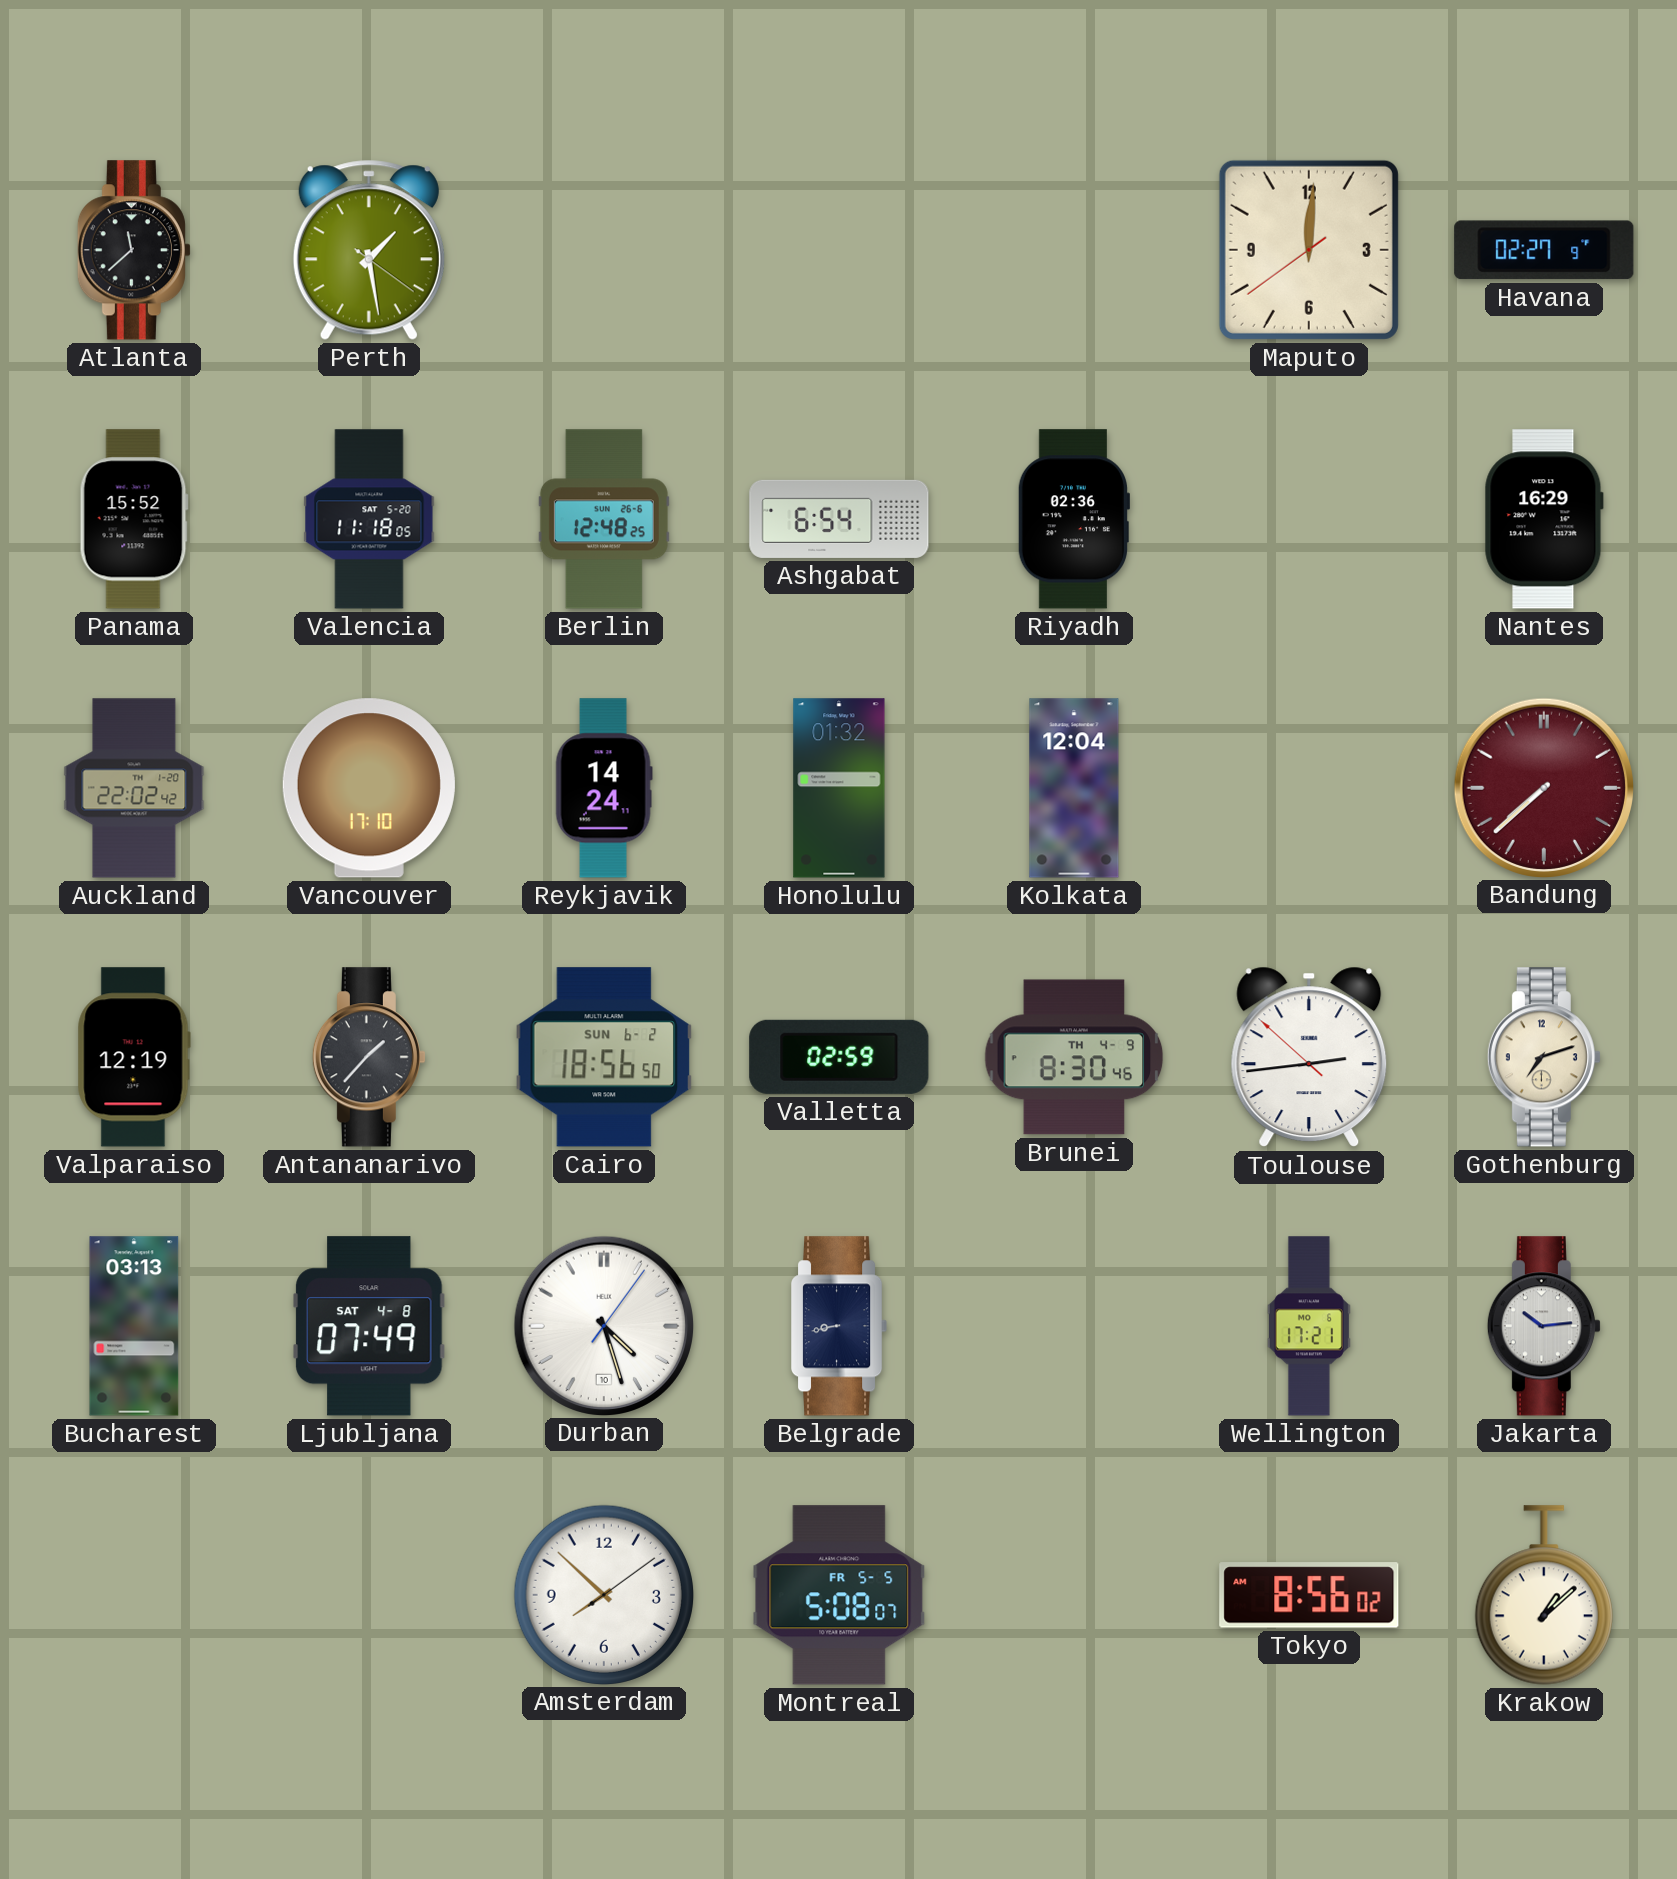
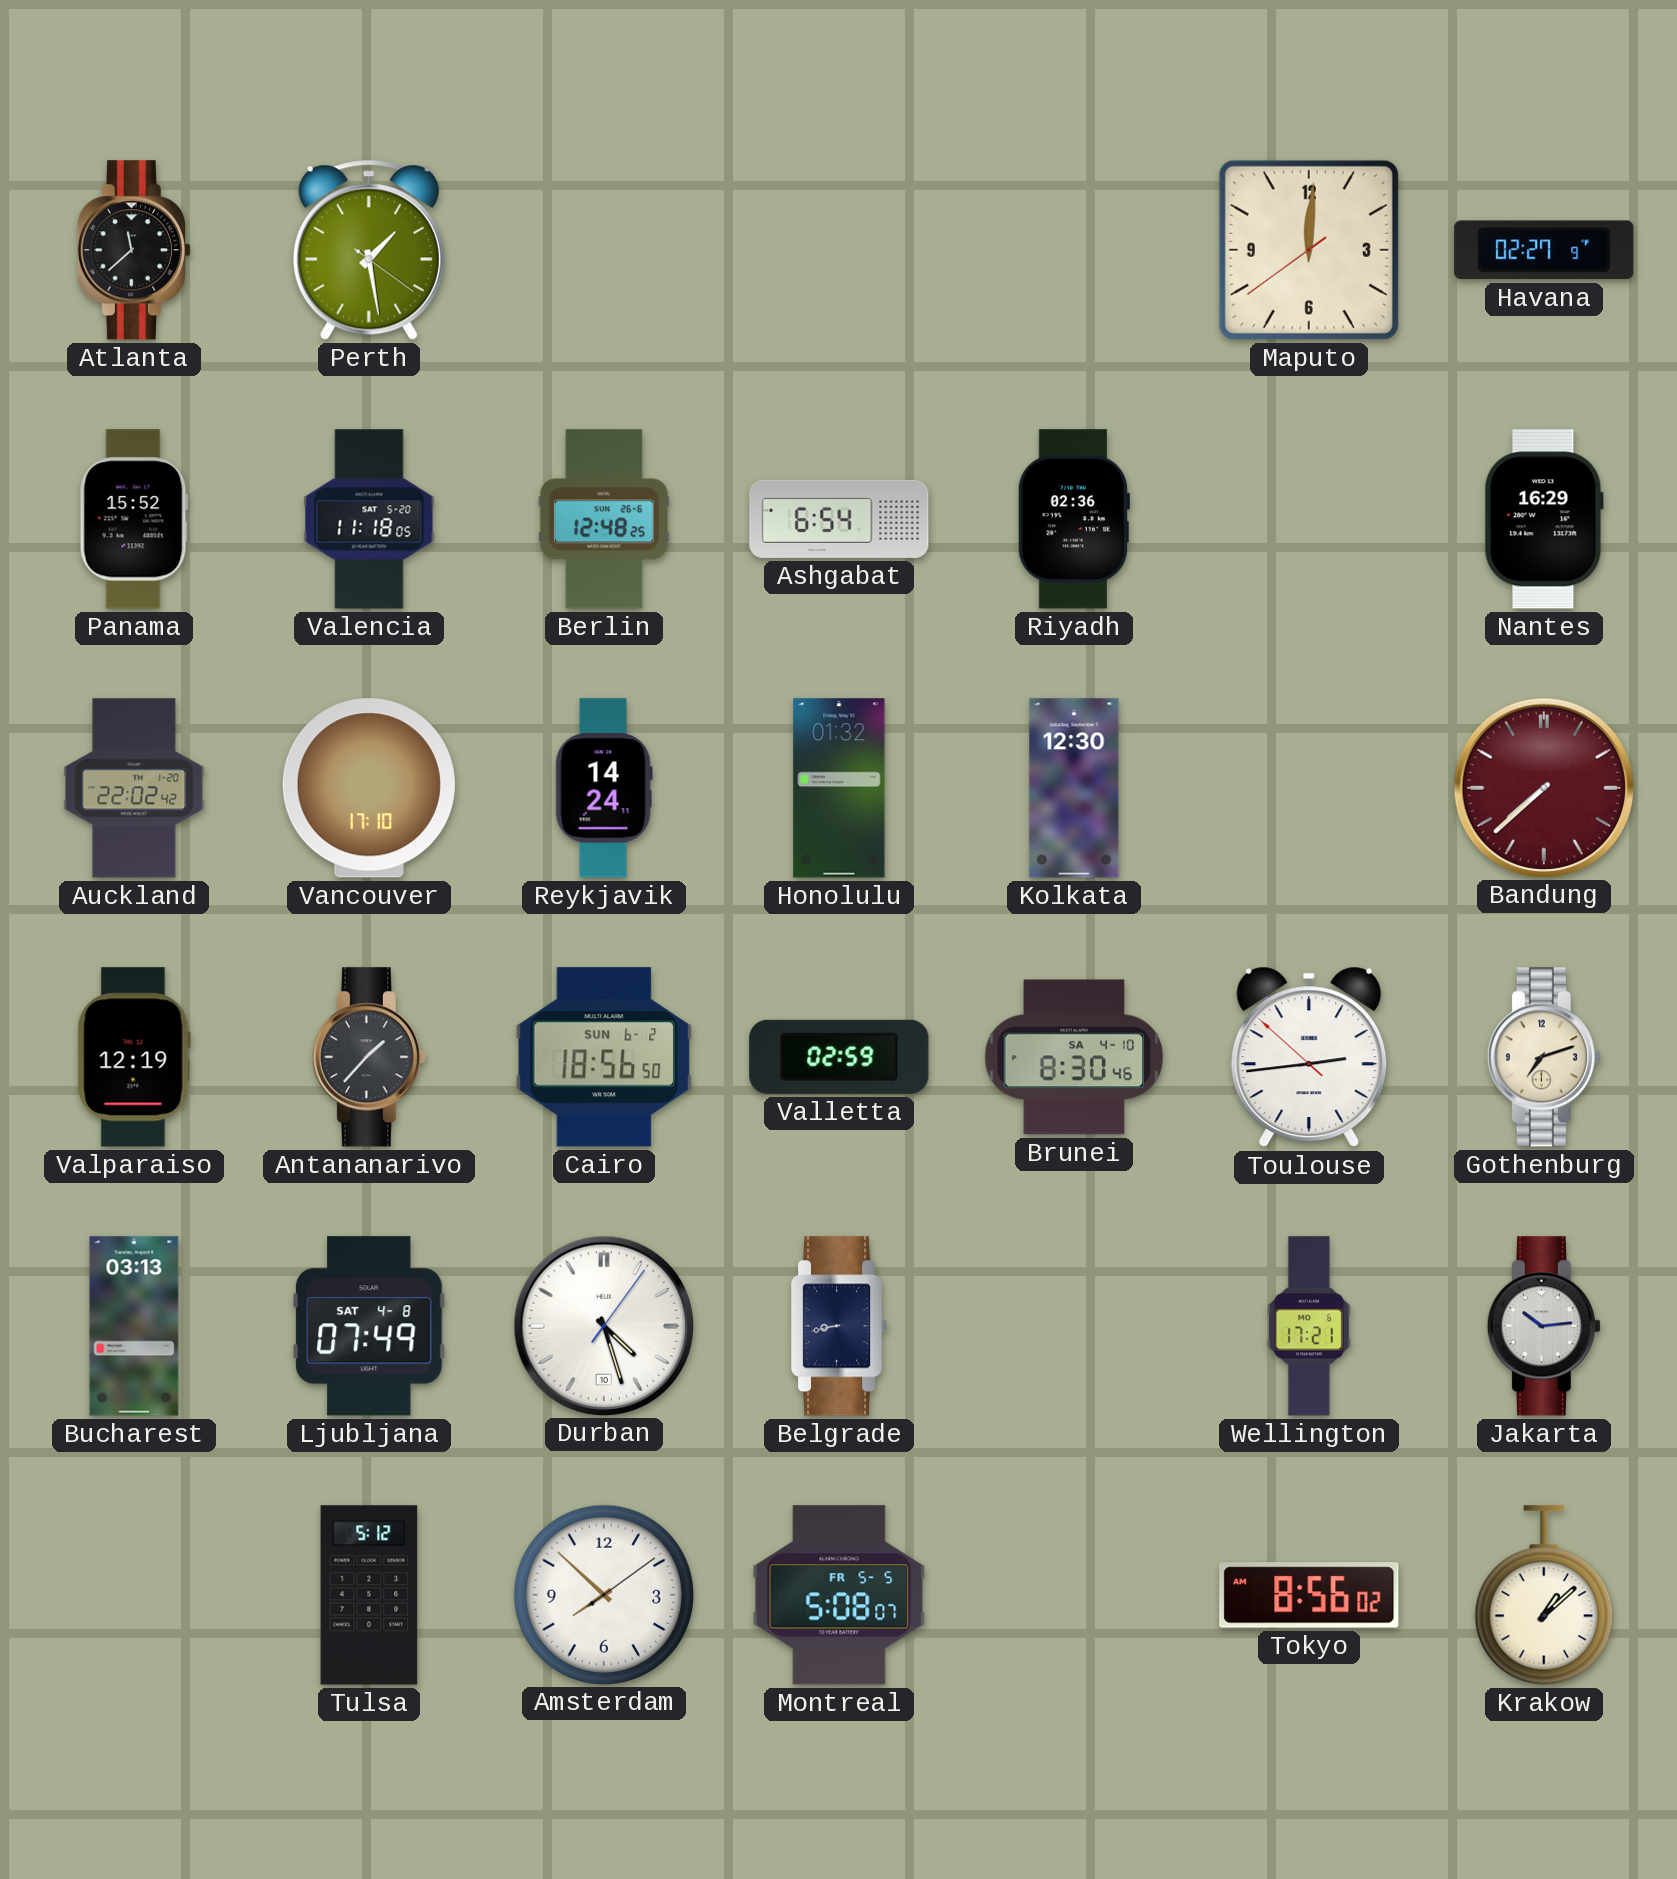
Kolkata: 12:04 -> 12:30 (1074, 788)
Brunei date: TH 4-9 -> SA 4-10 (1074, 1057)
Tulsa: none -> 5:12 (369, 1595)
